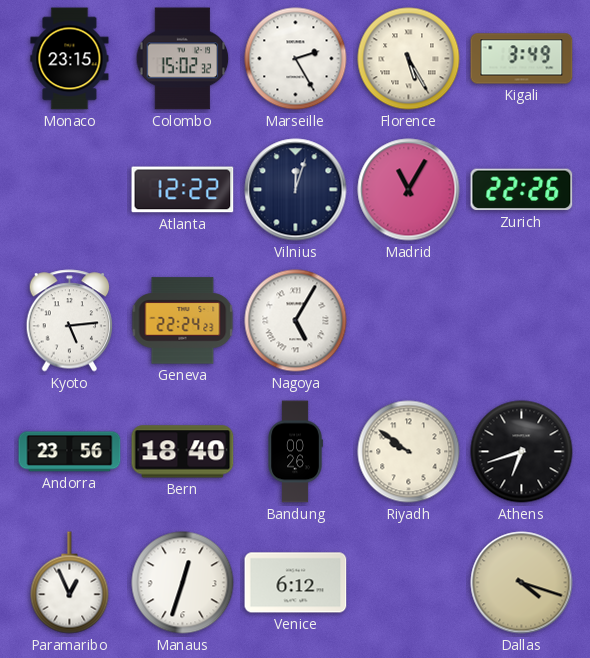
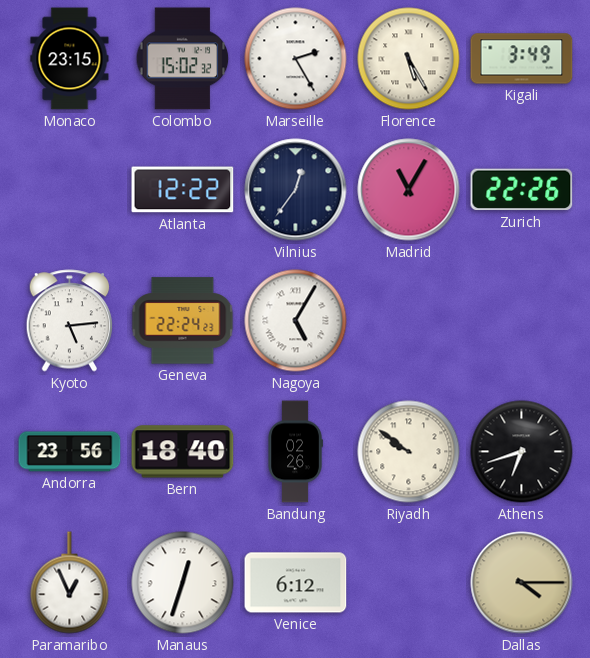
Vilnius: 12:03 -> 12:36 (296, 190)
Bandung: 00:26 -> 02:26 (295, 452)
Dallas: 4:18 -> 4:15 (522, 583)
